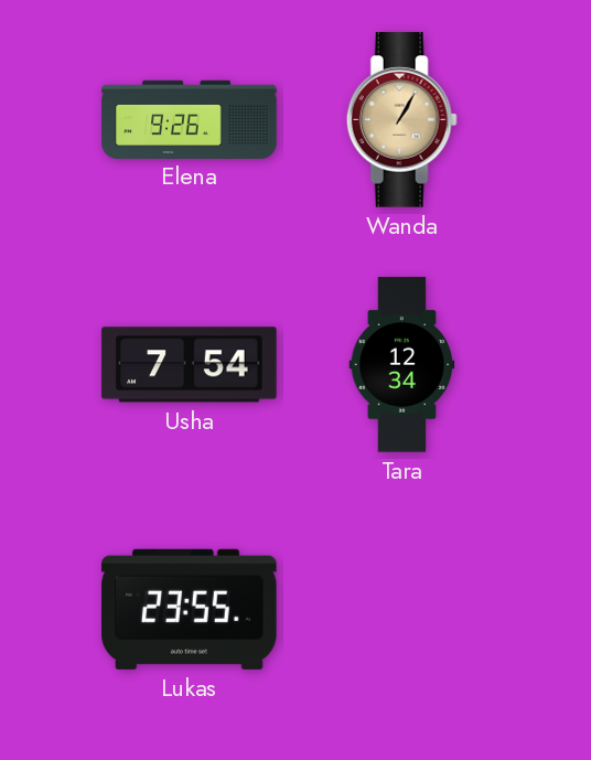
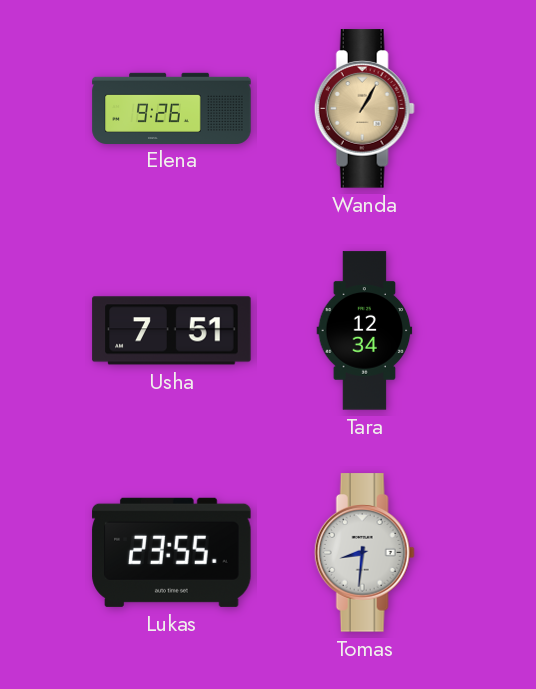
Usha: 7:54 -> 7:51 (172, 331)
Tomas: none -> 8:31 (364, 553)
